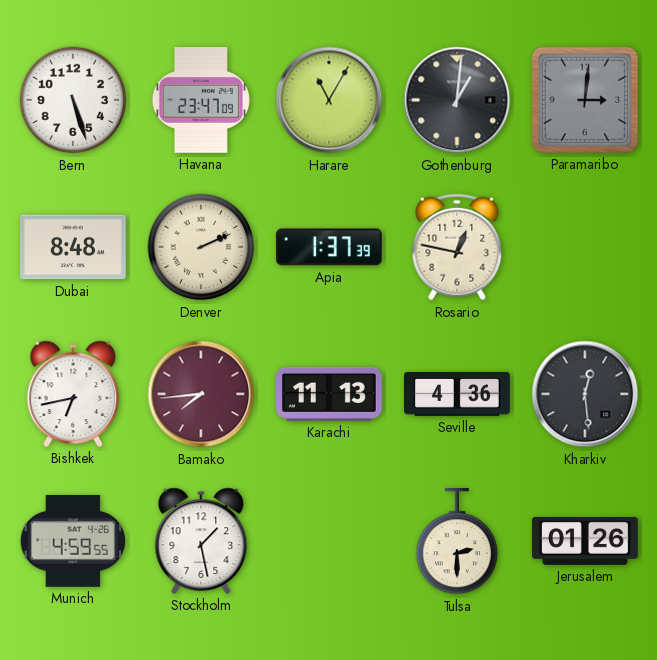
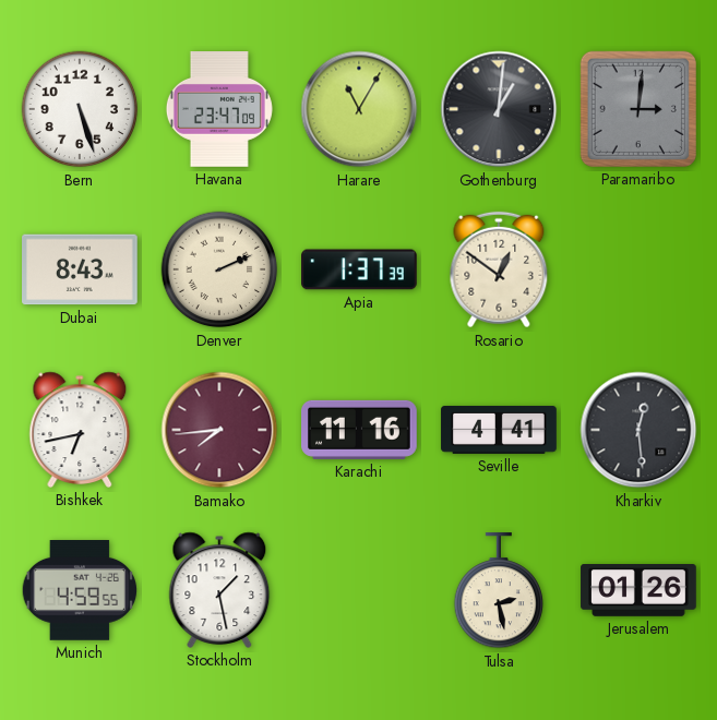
Dubai: 8:48 -> 8:43 (81, 269)
Rosario: 12:47 -> 12:51 (499, 269)
Karachi: 11:13 -> 11:16 (360, 430)
Seville: 4:36 -> 4:41 (499, 430)
Tulsa: 2:30 -> 2:28 (499, 591)
